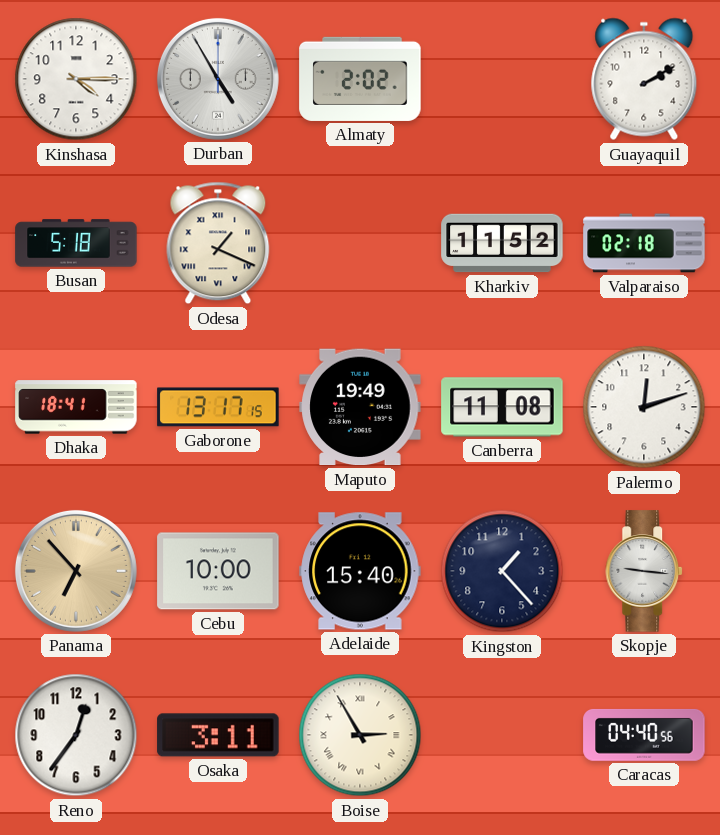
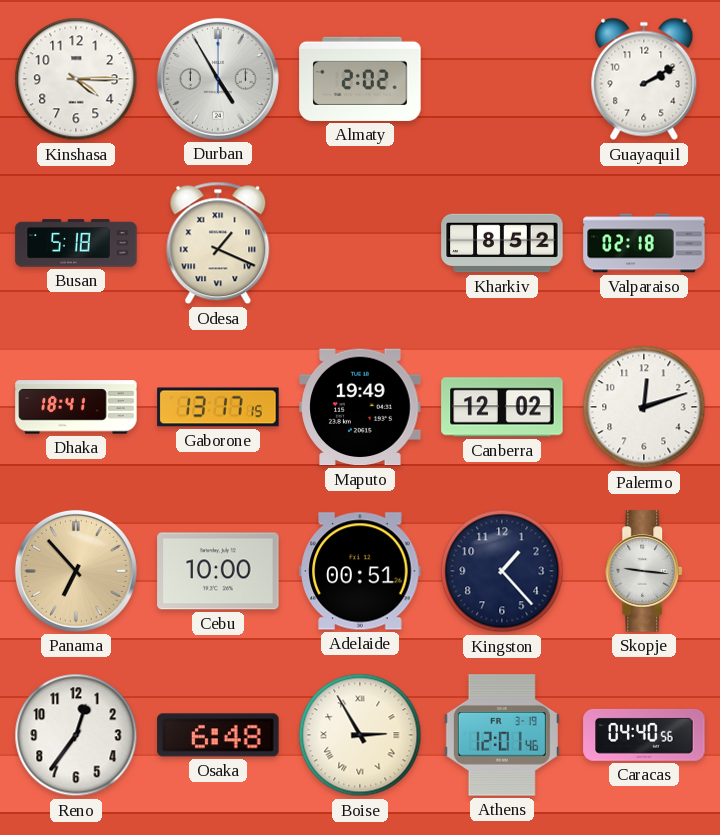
Kharkiv: 11:52 -> 8:52 (502, 243)
Canberra: 11:08 -> 12:02 (502, 407)
Adelaide: 15:40 -> 00:51 (360, 571)
Osaka: 3:11 -> 6:48 (218, 735)
Athens: none -> 12:01 (502, 735)
